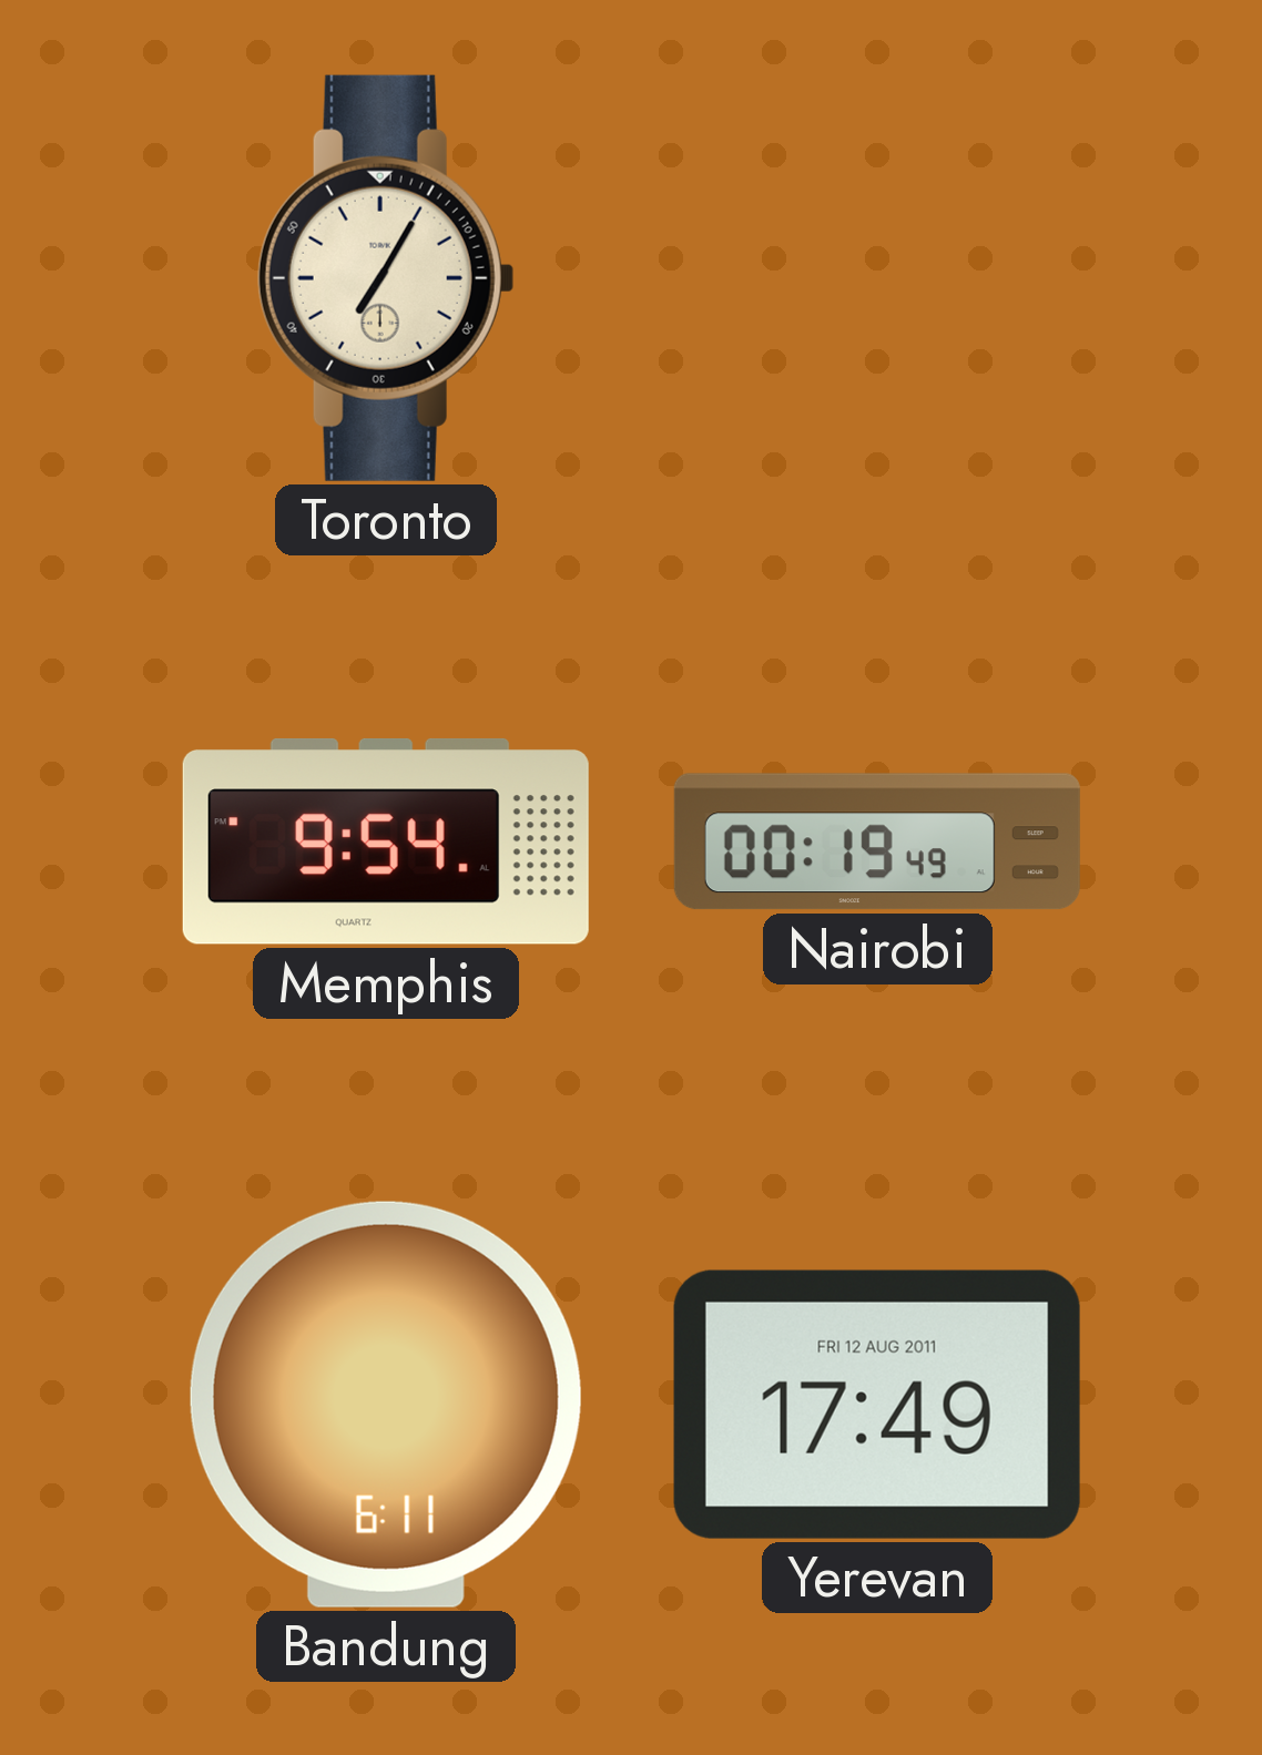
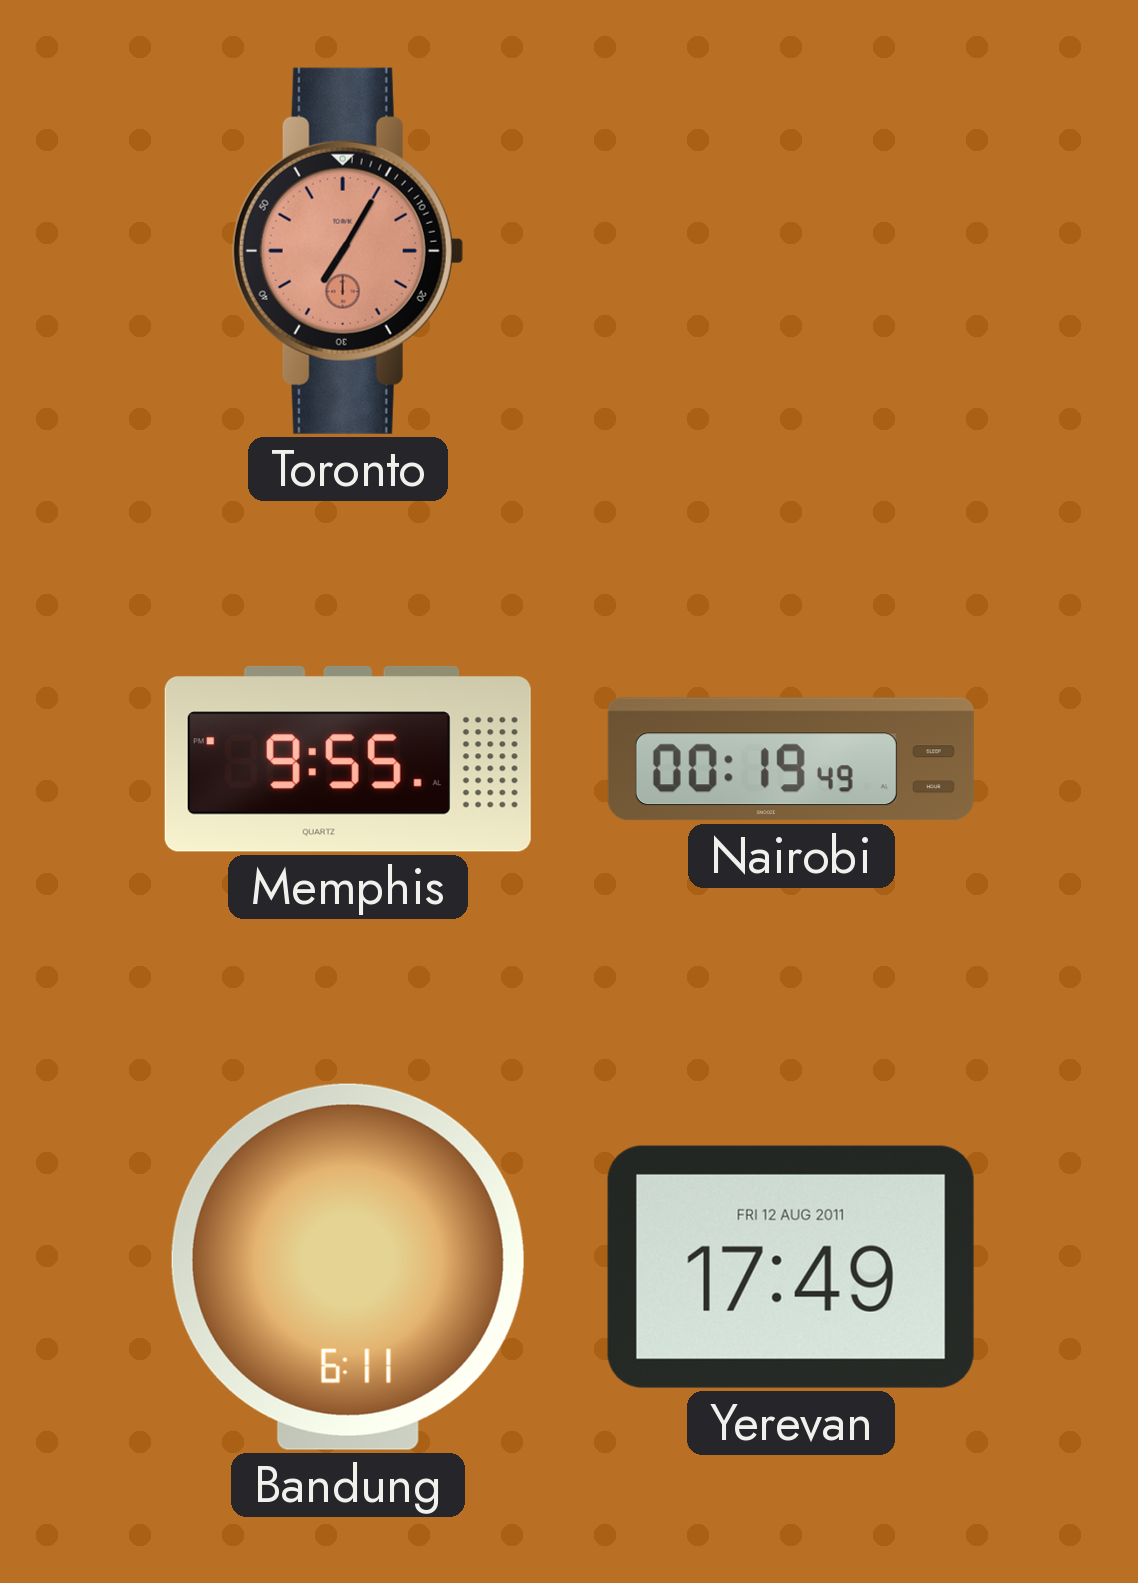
Toronto dial: cream -> salmon (348, 251)
Memphis: 9:54 -> 9:55 (348, 759)
